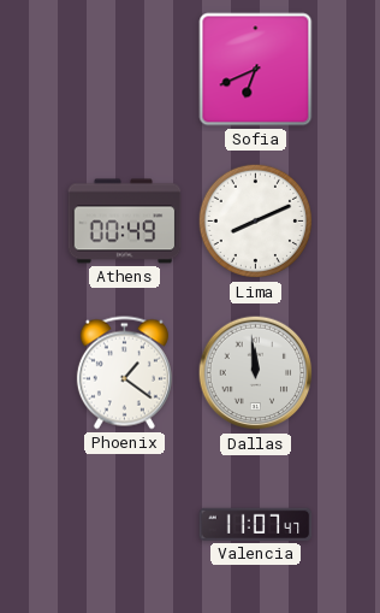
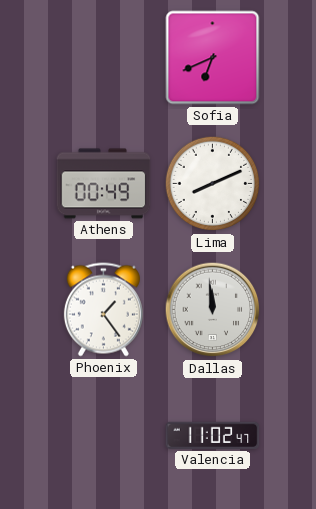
Phoenix: 1:21 -> 1:24 (103, 310)
Valencia: 11:07 -> 11:02 (213, 435)
